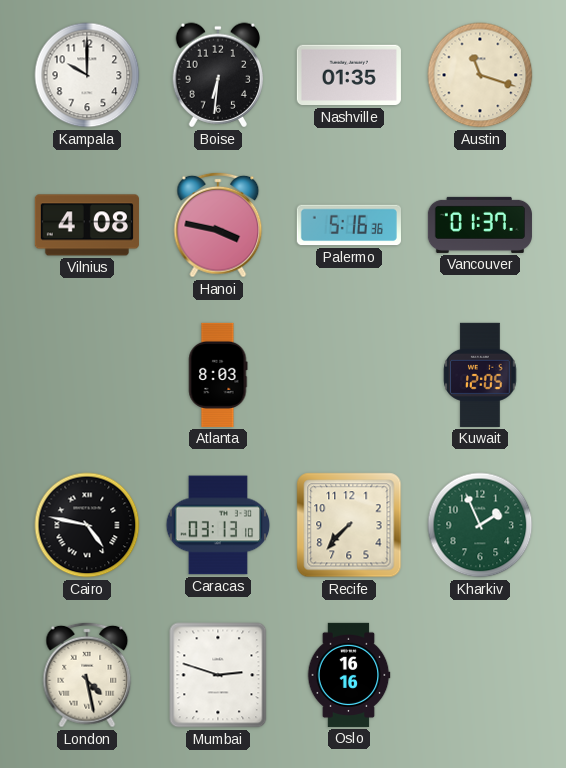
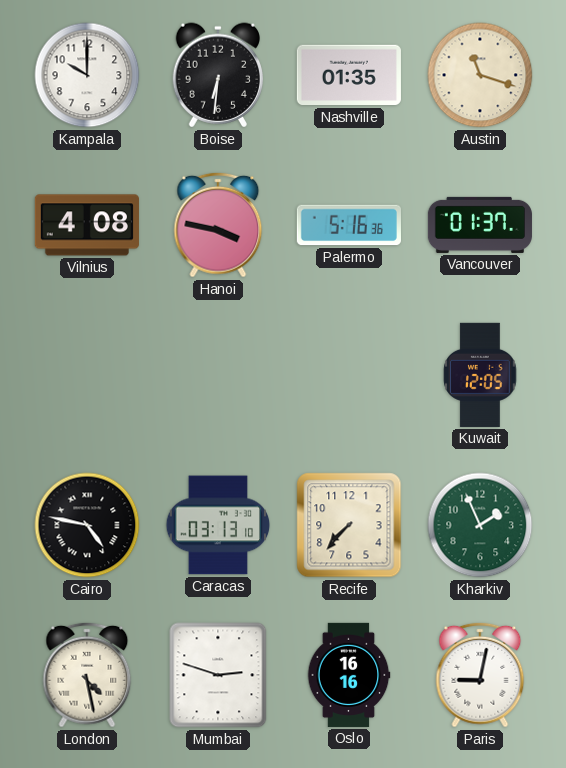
Atlanta: 8:03 -> none (218, 375)
Paris: none -> 9:02 (480, 675)
